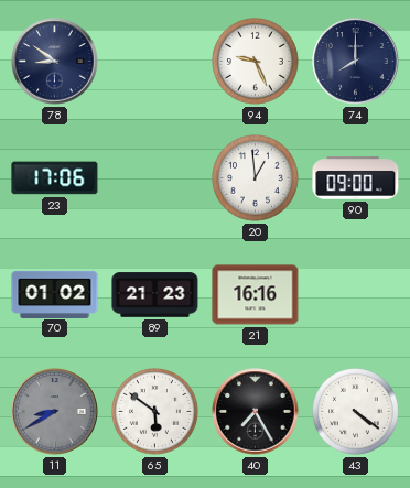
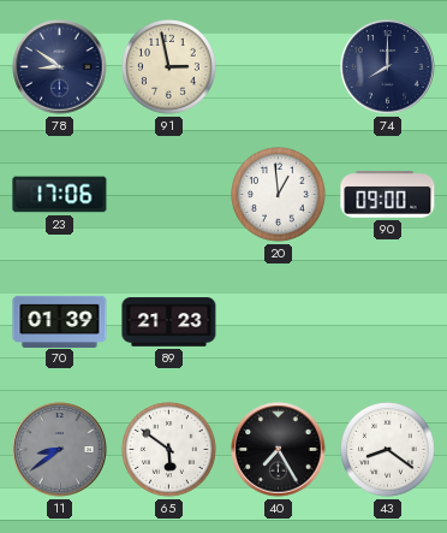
91: none -> 2:58 (169, 67)
94: 9:26 -> none (256, 62)
70: 01:02 -> 01:39 (60, 321)
21: 16:16 -> none (256, 295)
11: 8:40 -> 8:39 (60, 450)
43: 4:21 -> 8:21 (388, 450)
